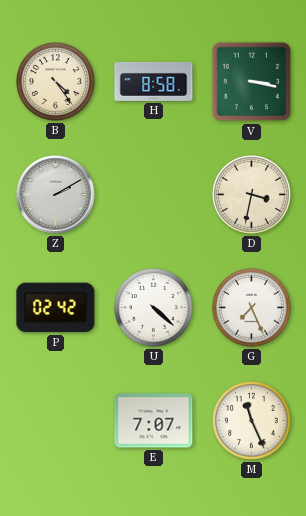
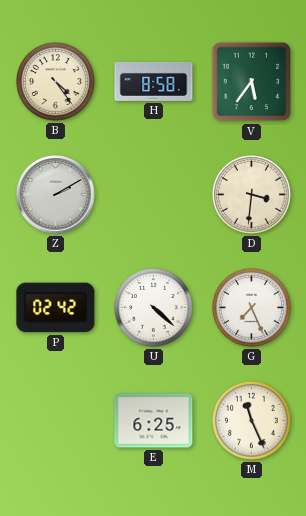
V: 3:17 -> 5:36 (252, 82)
D: 3:32 -> 3:31 (252, 195)
E: 7:07 -> 6:25 (154, 421)
